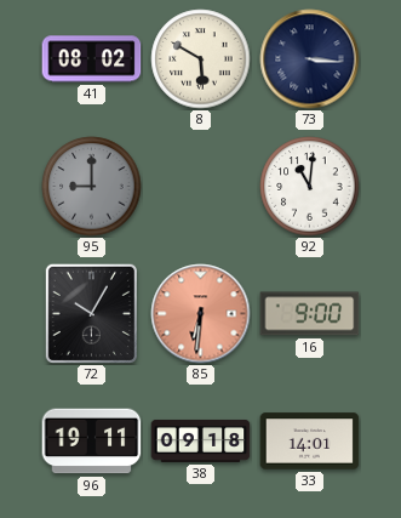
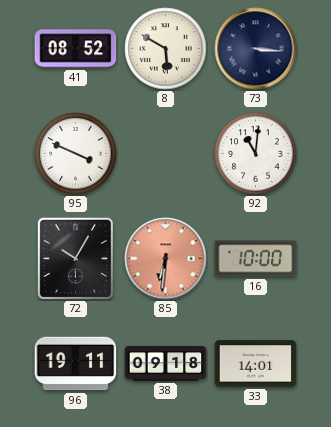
41: 08:02 -> 08:52 (76, 49)
95: 9:00 -> 3:49 (76, 154)
95 dial: grey -> white (76, 154)
16: 9:00 -> 10:00 (256, 259)
